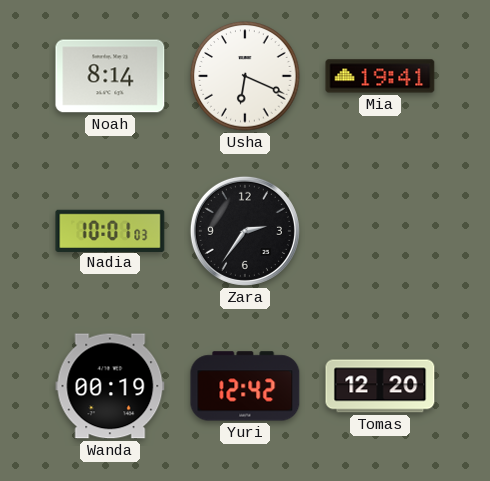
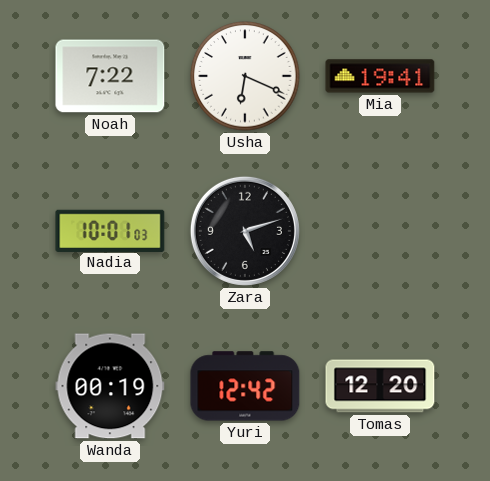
Noah: 8:14 -> 7:22 (110, 76)
Zara: 2:36 -> 5:12 (245, 231)
